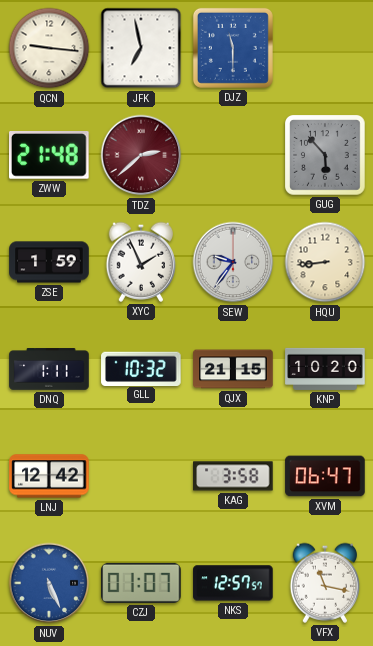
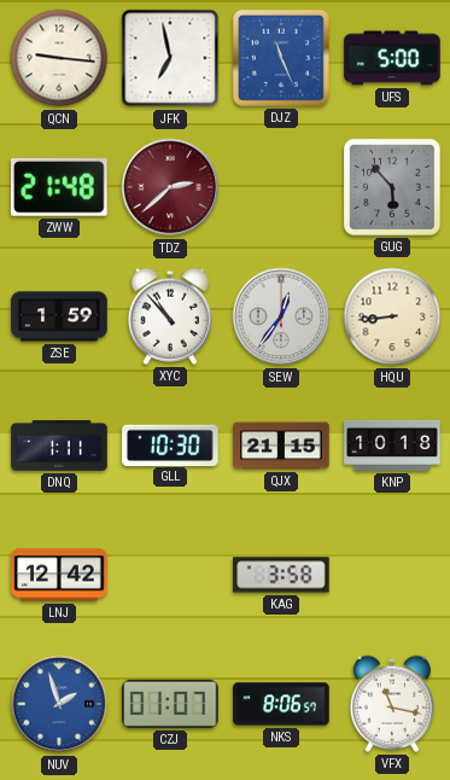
DJZ: 11:30 -> 11:26 (281, 58)
UFS: none -> 5:00 (392, 58)
XYC: 1:56 -> 10:53 (170, 316)
SEW: 9:36 -> 12:36 (281, 316)
GLL: 10:32 -> 10:30 (170, 444)
KNP: 10:20 -> 10:18 (392, 446)
XVM: 06:47 -> none (325, 476)
NUV: 5:26 -> 1:57 (59, 704)
NKS: 12:57 -> 8:06 (281, 704)
